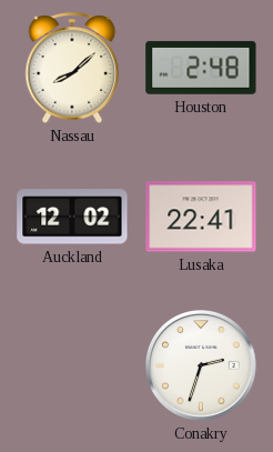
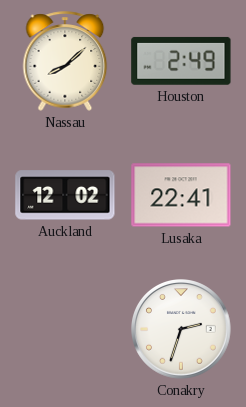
Houston: 2:48 -> 2:49 (181, 61)
